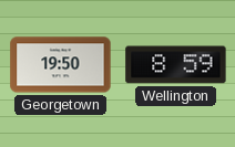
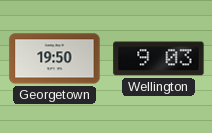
Wellington: 8:59 -> 9:03 (159, 59)
